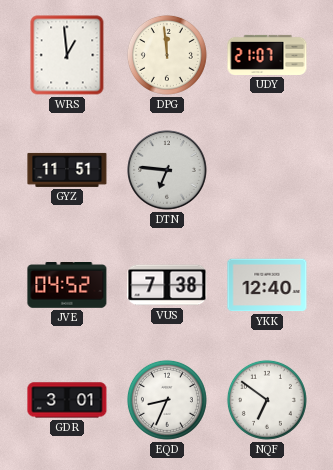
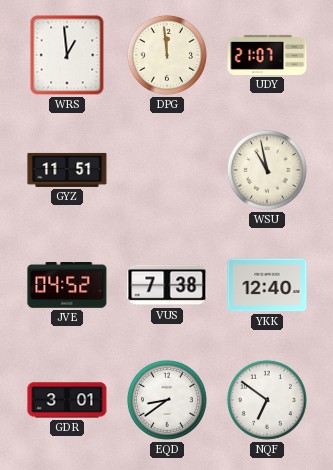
DTN: 6:46 -> none (167, 170)
WSU: none -> 10:58 (267, 170)
EQD: 8:34 -> 8:39 (167, 400)
